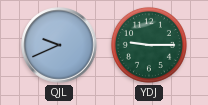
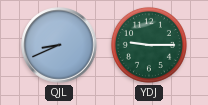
QJL: 9:41 -> 8:41 (59, 45)
